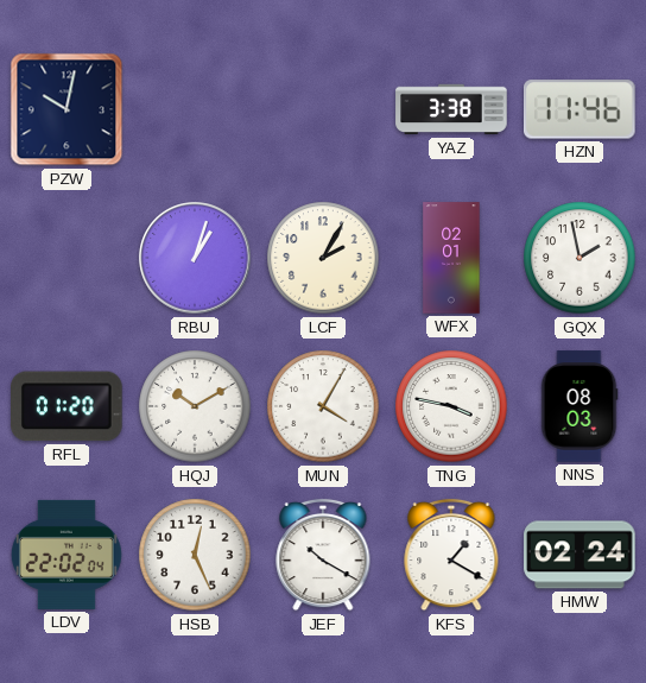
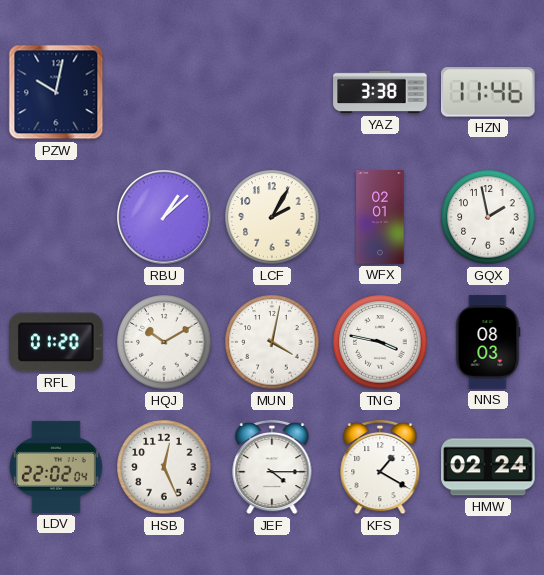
RBU: 1:03 -> 1:08 (164, 217)
MUN: 4:05 -> 4:02 (272, 342)
JEF: 10:20 -> 4:15 (272, 467)
